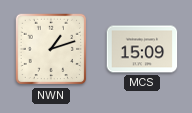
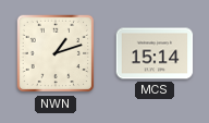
MCS: 15:09 -> 15:14 (155, 53)
